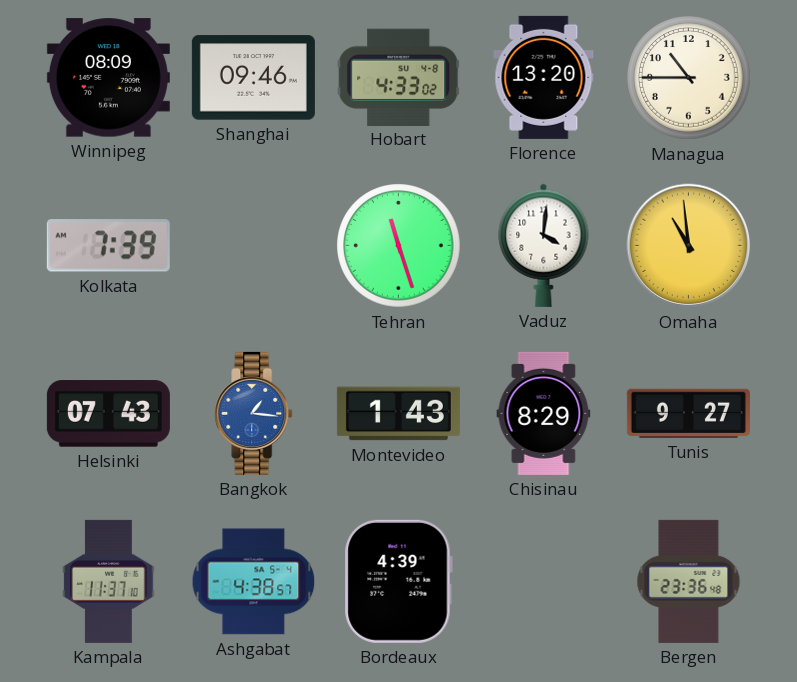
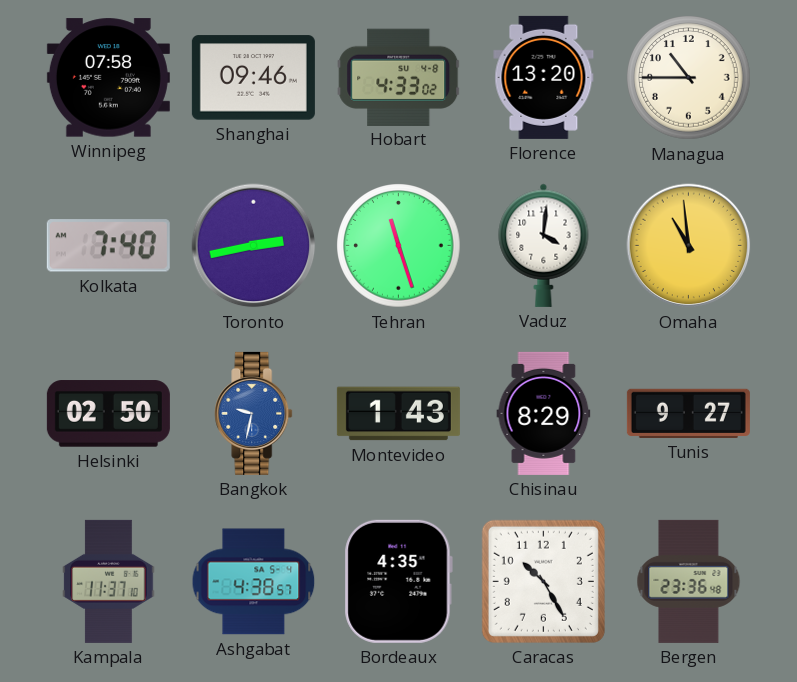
Winnipeg: 08:09 -> 07:58 (108, 78)
Kolkata: 7:39 -> 7:40 (108, 246)
Toronto: none -> 2:43 (254, 246)
Helsinki: 07:43 -> 02:50 (108, 414)
Bangkok: 1:16 -> 9:32 (254, 413)
Bordeaux: 4:39 -> 4:35 (398, 581)
Caracas: none -> 10:25 (543, 581)
